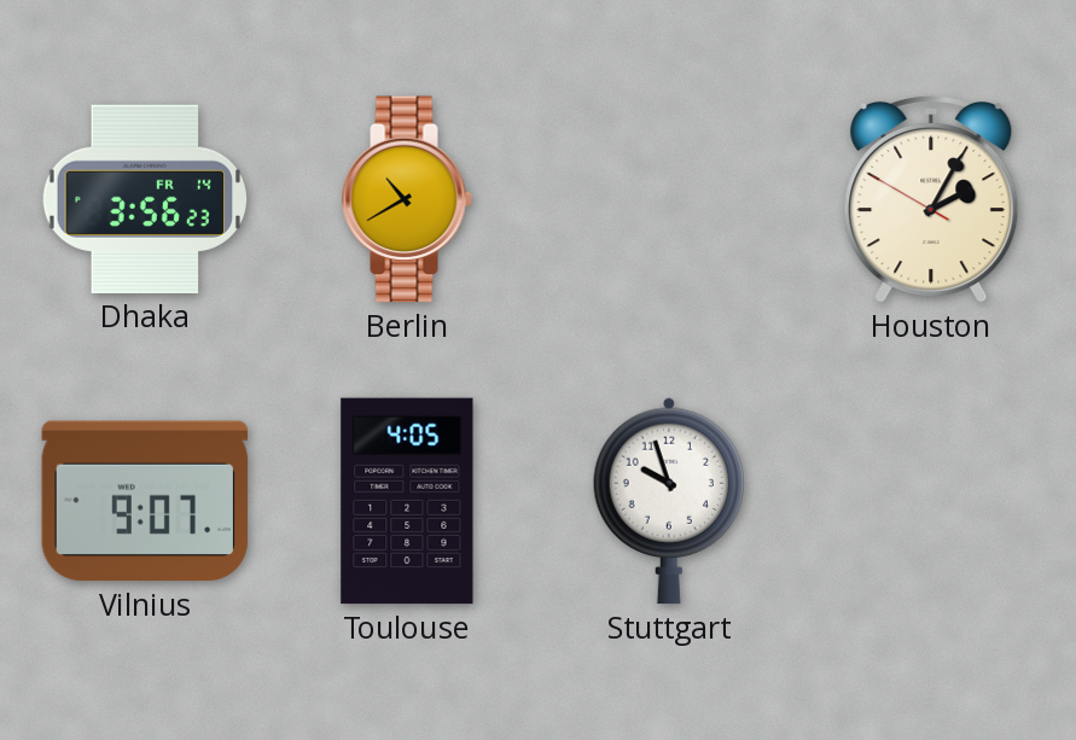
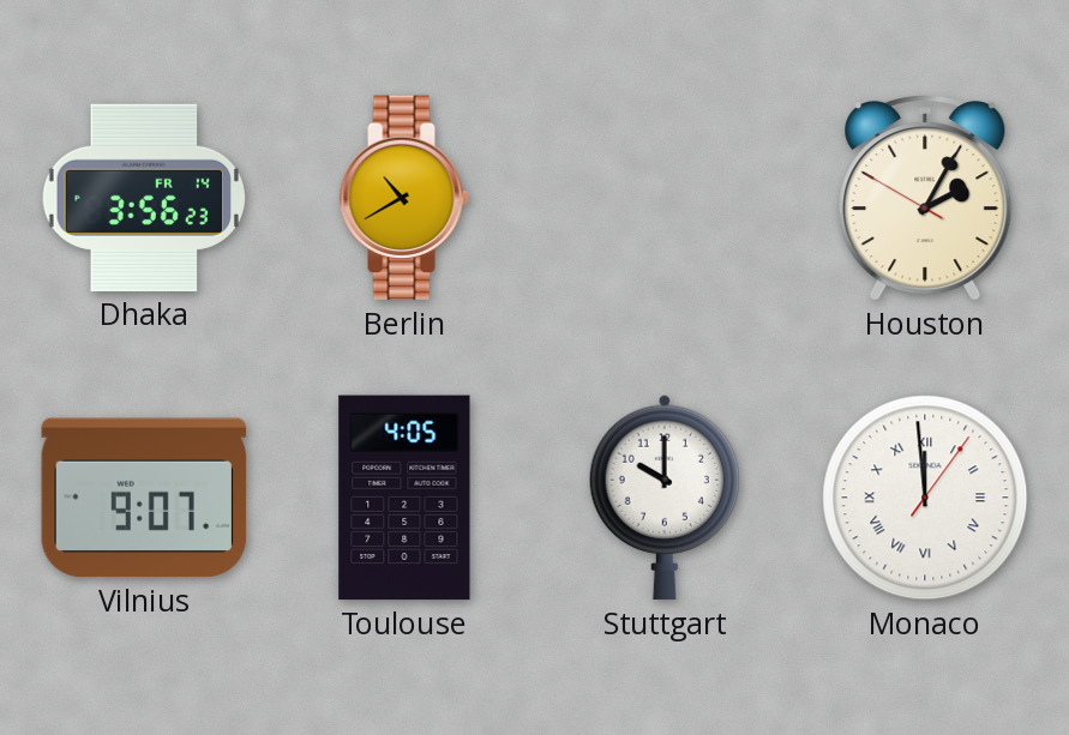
Stuttgart: 9:57 -> 10:00 (663, 498)
Monaco: none -> 11:59 (925, 498)
